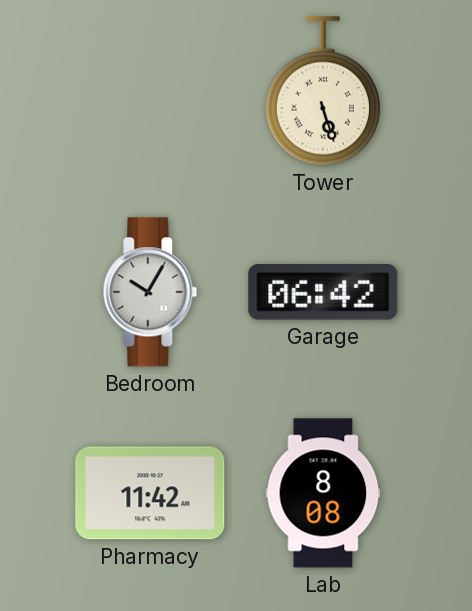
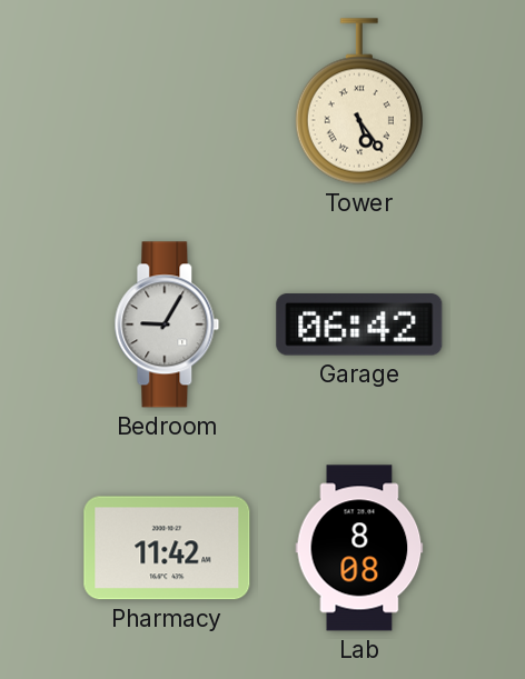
Tower: 5:27 -> 5:24 (359, 101)
Bedroom: 10:05 -> 9:05 (167, 324)
